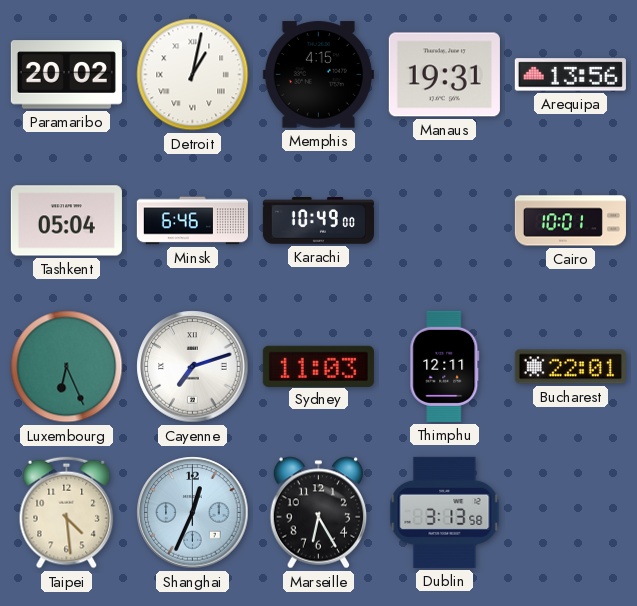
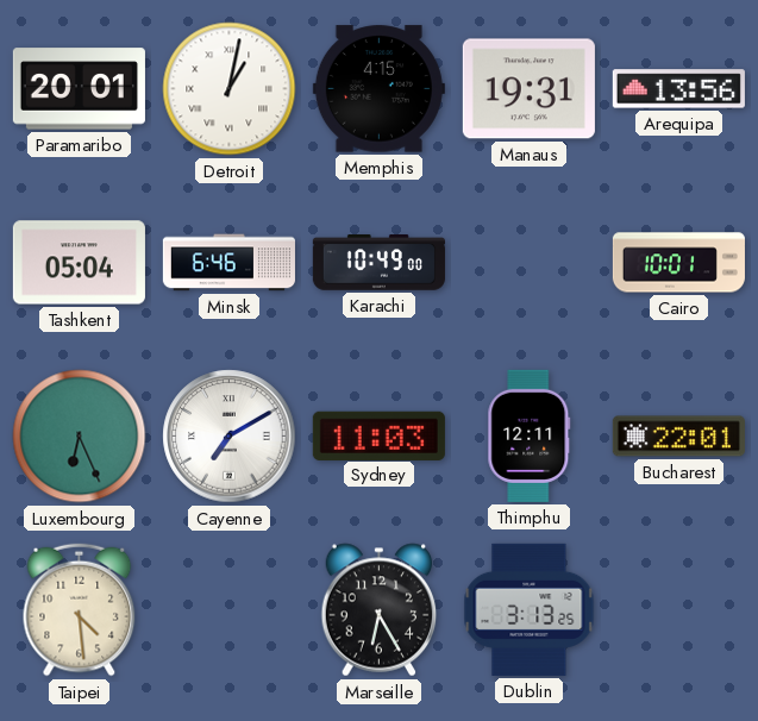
Paramaribo: 20:02 -> 20:01 (79, 89)
Cayenne: 7:12 -> 7:10 (230, 437)
Shanghai: 12:34 -> none (193, 513)
Dublin: 3:13:58 -> 3:13:25 (530, 609)
